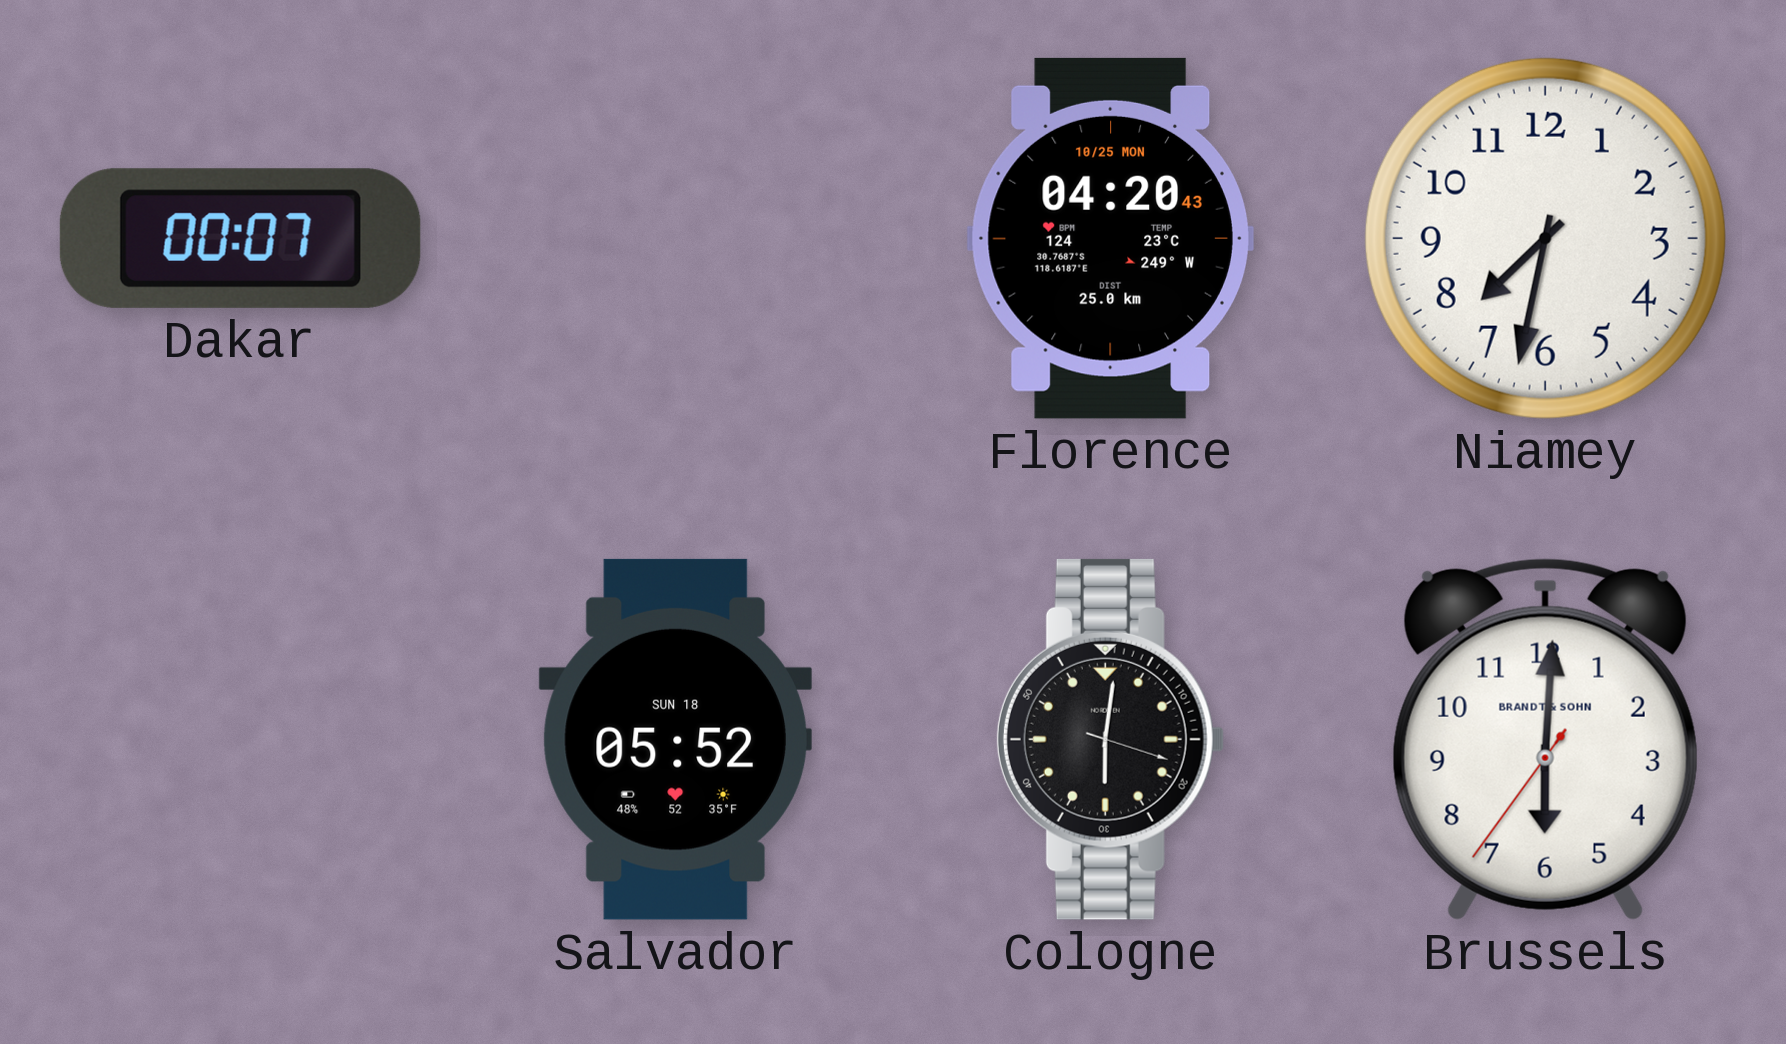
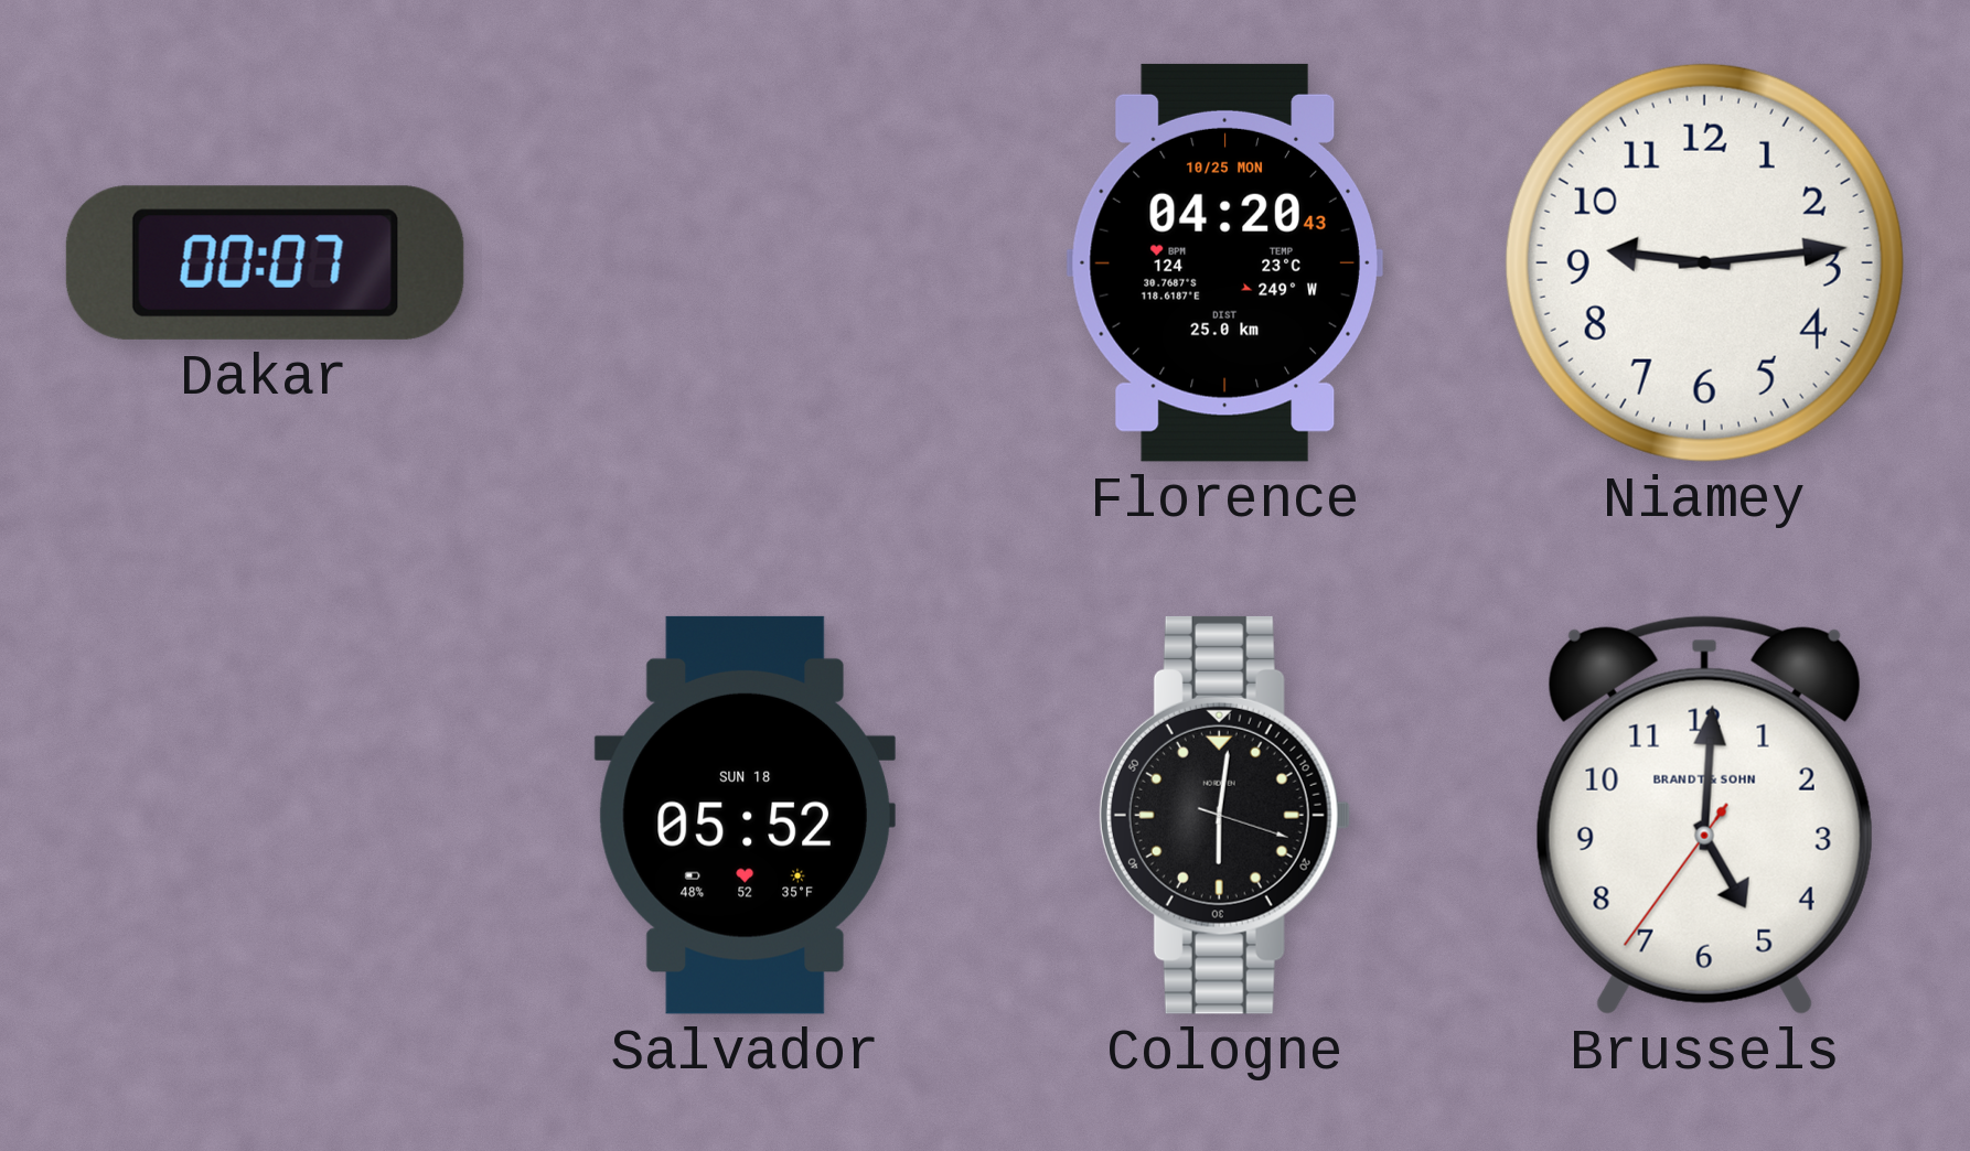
Niamey: 7:32 -> 9:14 (1704, 262)
Brussels: 6:00 -> 5:00 (1704, 815)
